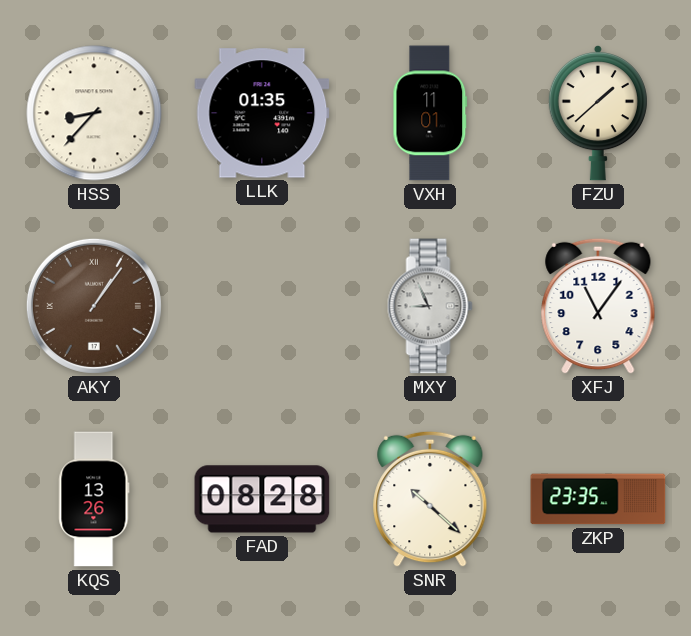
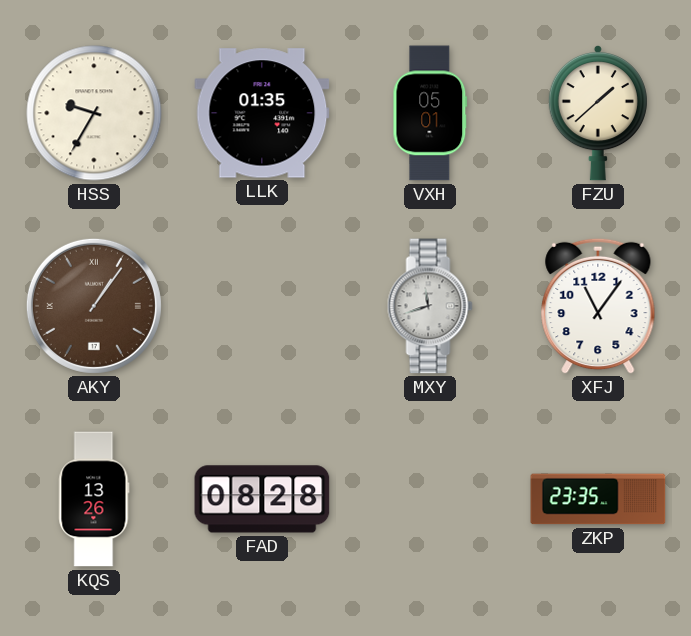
HSS: 8:37 -> 9:35 (94, 113)
VXH: 11:01 -> 05:01 (430, 113)
MXY: 8:56 -> 11:42 (430, 306)
SNR: 10:22 -> none (430, 499)
